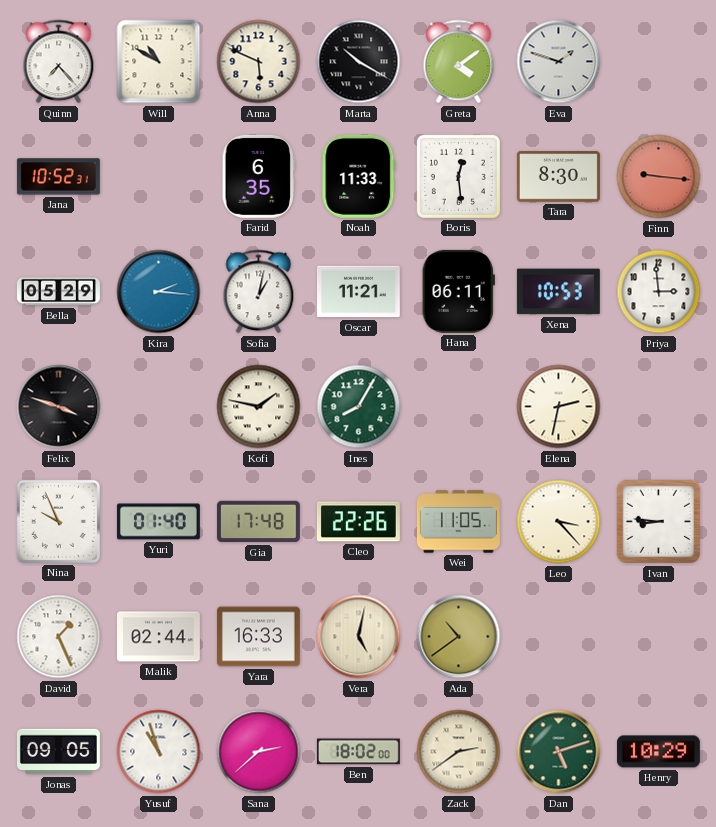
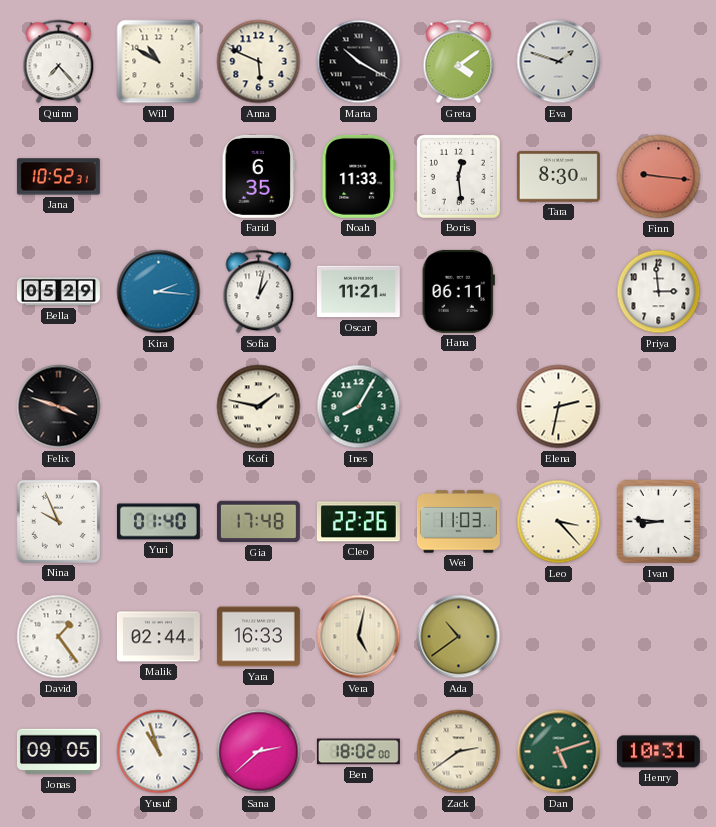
Xena: 10:53 -> none (558, 292)
Wei: 11:05 -> 11:03 (458, 522)
David: 1:26 -> 1:24 (59, 637)
Henry: 10:29 -> 10:31 (658, 752)
